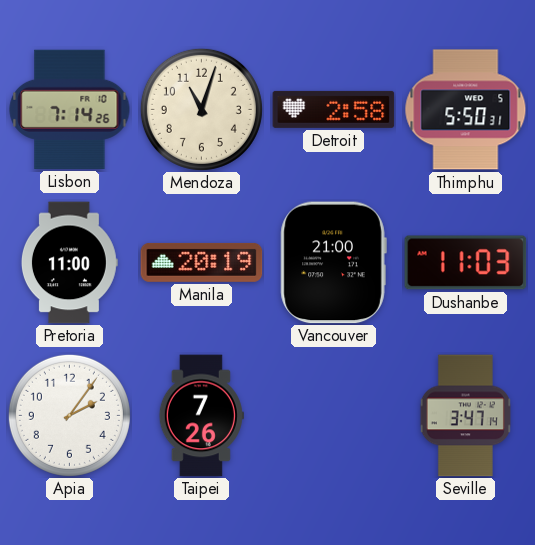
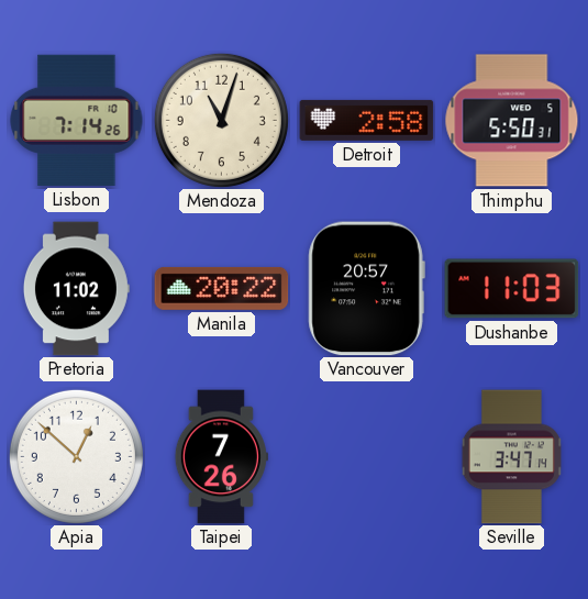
Pretoria: 11:00 -> 11:02 (76, 289)
Manila: 20:19 -> 20:22 (222, 288)
Vancouver: 21:00 -> 20:57 (366, 289)
Apia: 2:06 -> 12:52 (76, 456)
